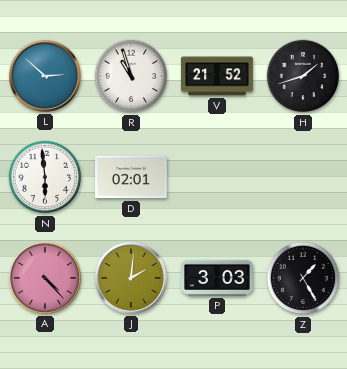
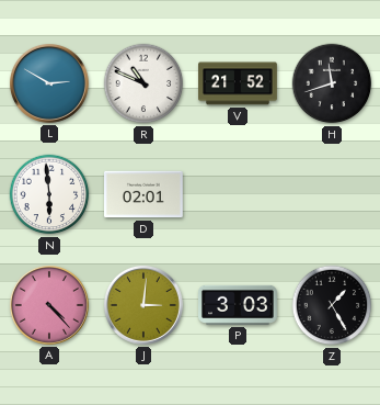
L: 2:52 -> 2:50 (49, 83)
R: 10:57 -> 10:49 (143, 83)
H: 1:42 -> 11:42 (332, 83)
J: 2:01 -> 3:01 (143, 305)
